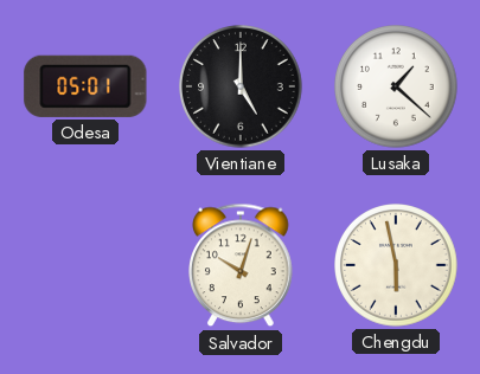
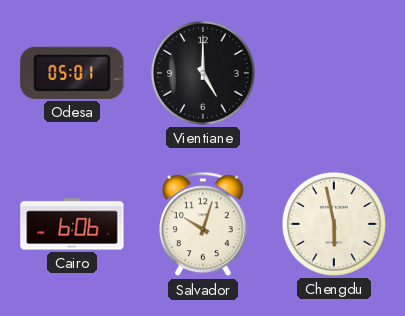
Lusaka: 1:22 -> none (396, 86)
Cairo: none -> 6:06 (72, 224)
